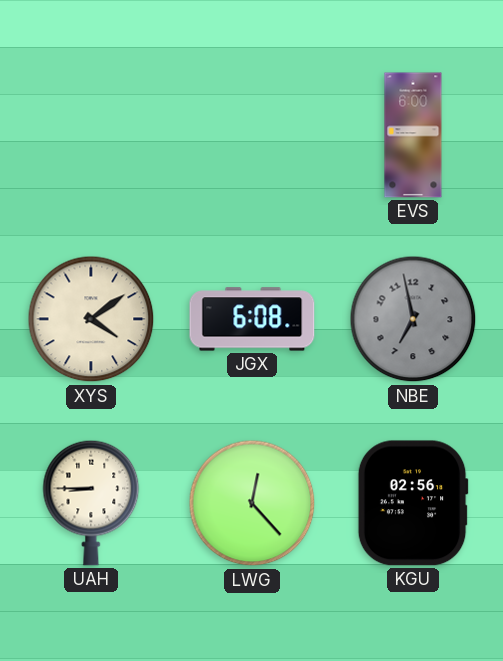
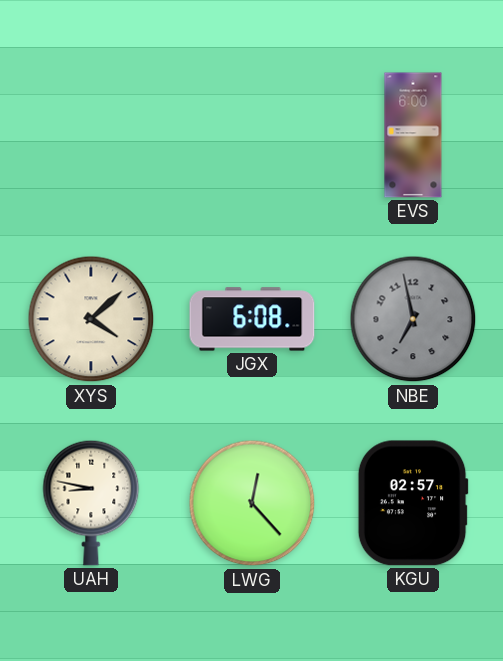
XYS: 4:09 -> 4:08 (91, 319)
UAH: 8:45 -> 8:47 (91, 503)
KGU: 02:56 -> 02:57 (413, 503)
